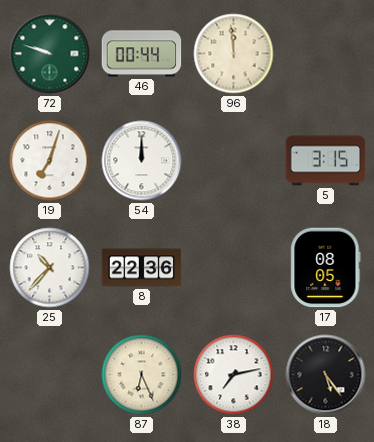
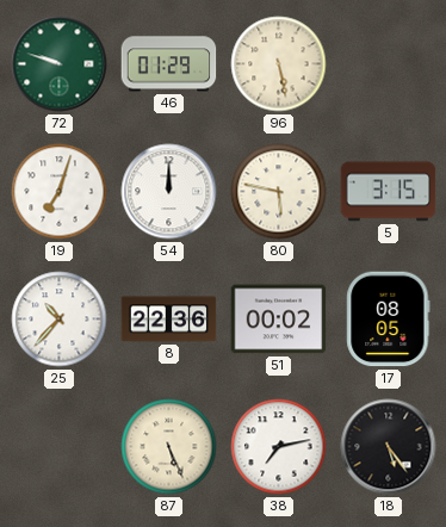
46: 00:44 -> 01:29 (169, 64)
96: 11:59 -> 5:28 (279, 64)
80: none -> 5:47 (279, 192)
51: none -> 00:02 (279, 320)
87: 6:26 -> 5:26 (169, 447)
